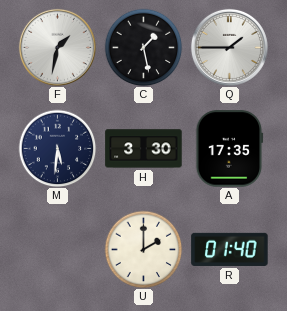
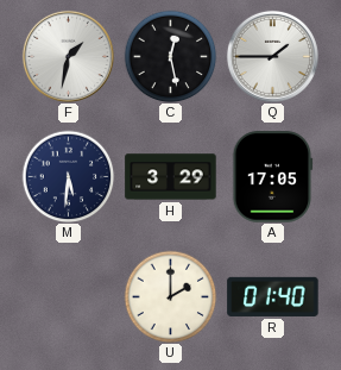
C: 1:28 -> 12:28 (170, 56)
H: 3:30 -> 3:29 (171, 177)
A: 17:35 -> 17:05 (273, 177)
